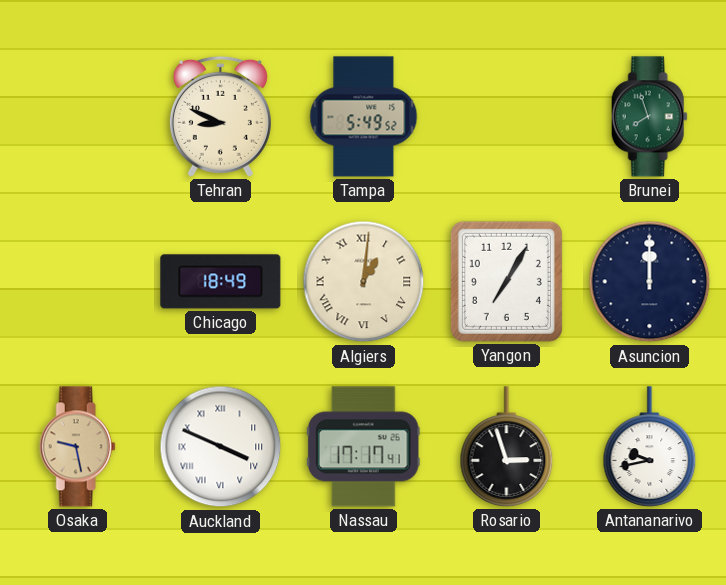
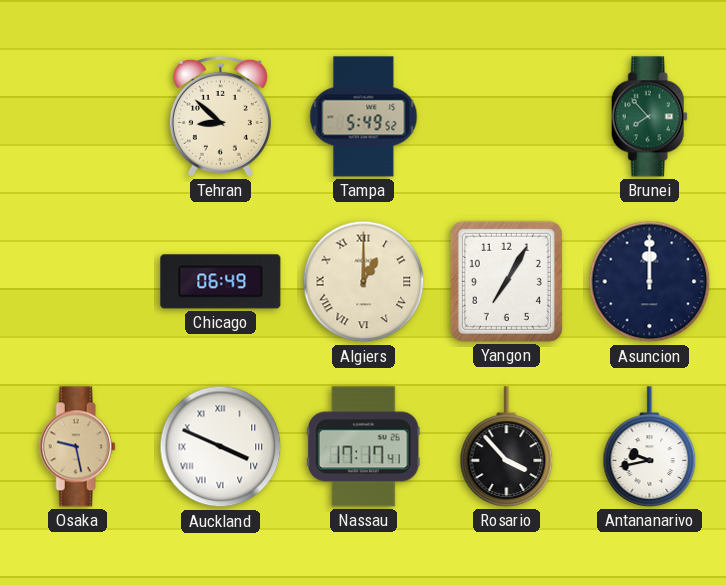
Tehran: 8:49 -> 8:52 (220, 116)
Brunei: 7:57 -> 7:53 (649, 117)
Chicago: 18:49 -> 06:49 (221, 282)
Algiers: 1:01 -> 1:00 (364, 282)
Rosario: 2:57 -> 3:53 (507, 447)
